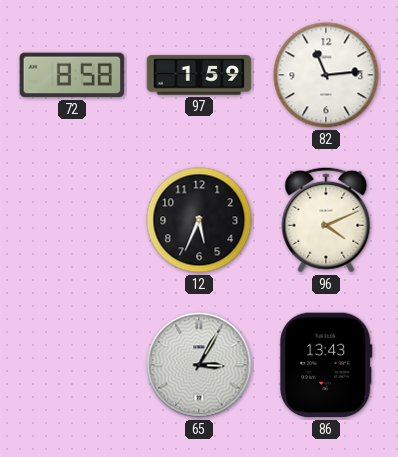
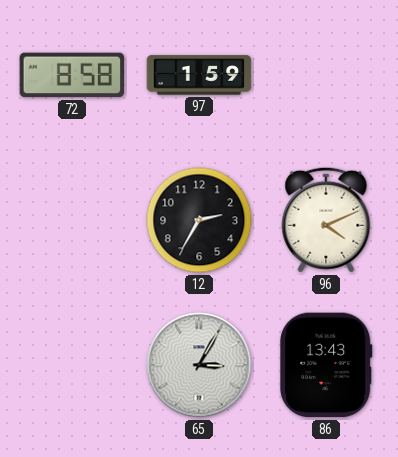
82: 11:14 -> none (326, 75)
12: 5:34 -> 2:35 (199, 220)
